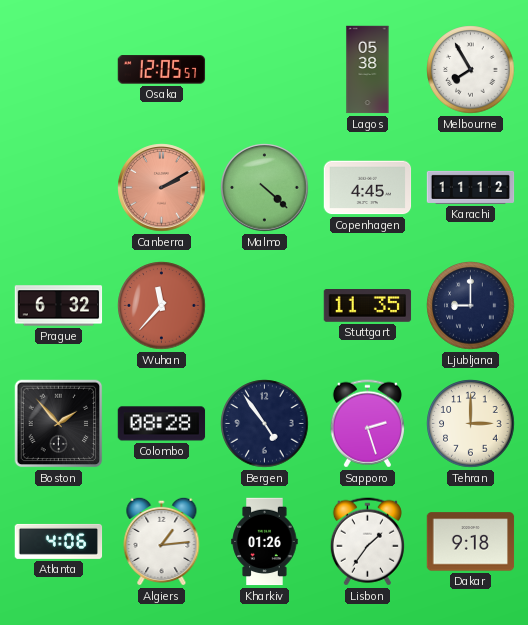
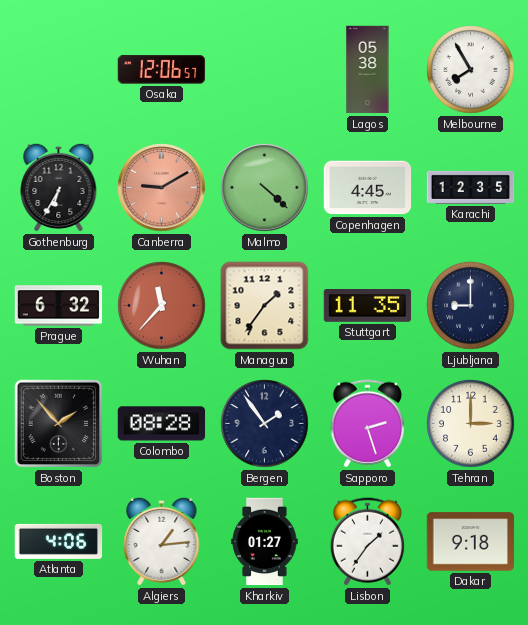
Osaka: 12:05 -> 12:06 (162, 70)
Gothenburg: none -> 6:35 (59, 187)
Canberra: 2:10 -> 9:10 (162, 188)
Karachi: 11:12 -> 12:35 (471, 187)
Managua: none -> 1:36 (265, 306)
Bergen: 4:54 -> 1:54 (265, 424)
Kharkiv: 01:26 -> 01:27 (265, 542)
